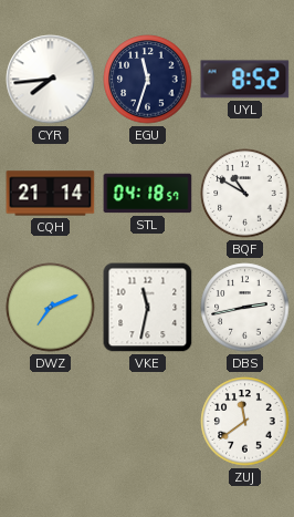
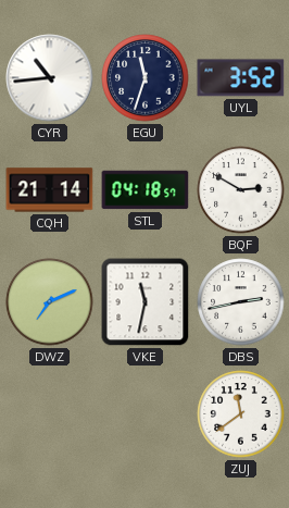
CYR: 7:44 -> 10:44 (50, 78)
UYL: 8:52 -> 3:52 (241, 78)
BQF: 10:50 -> 2:50 (241, 190)
